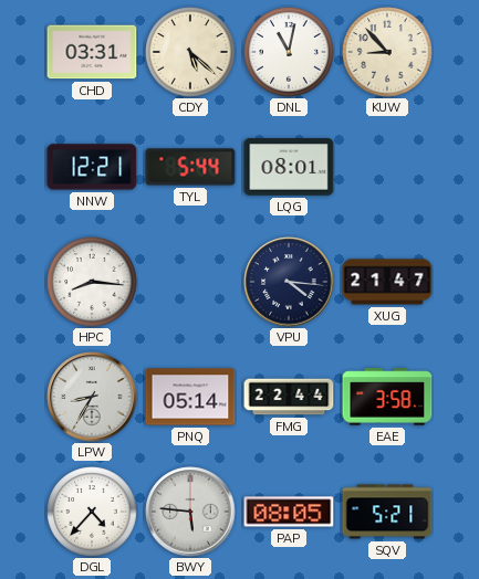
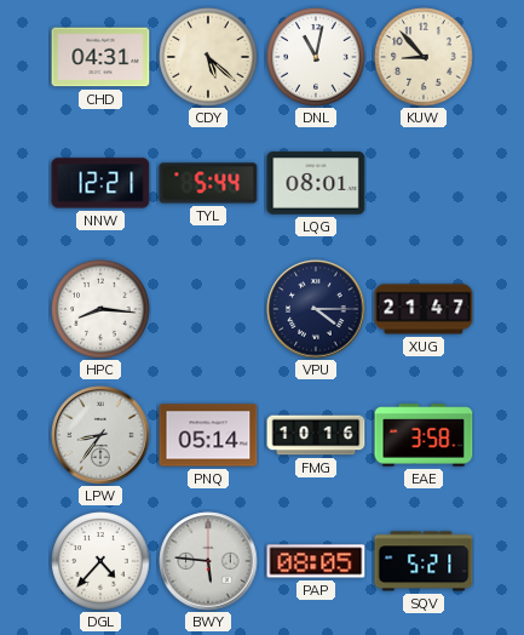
CHD: 03:31 -> 04:31 (100, 57)
VPU: 4:16 -> 4:15 (316, 309)
LPW: 8:35 -> 8:36 (100, 435)
FMG: 22:44 -> 10:16 (316, 435)
